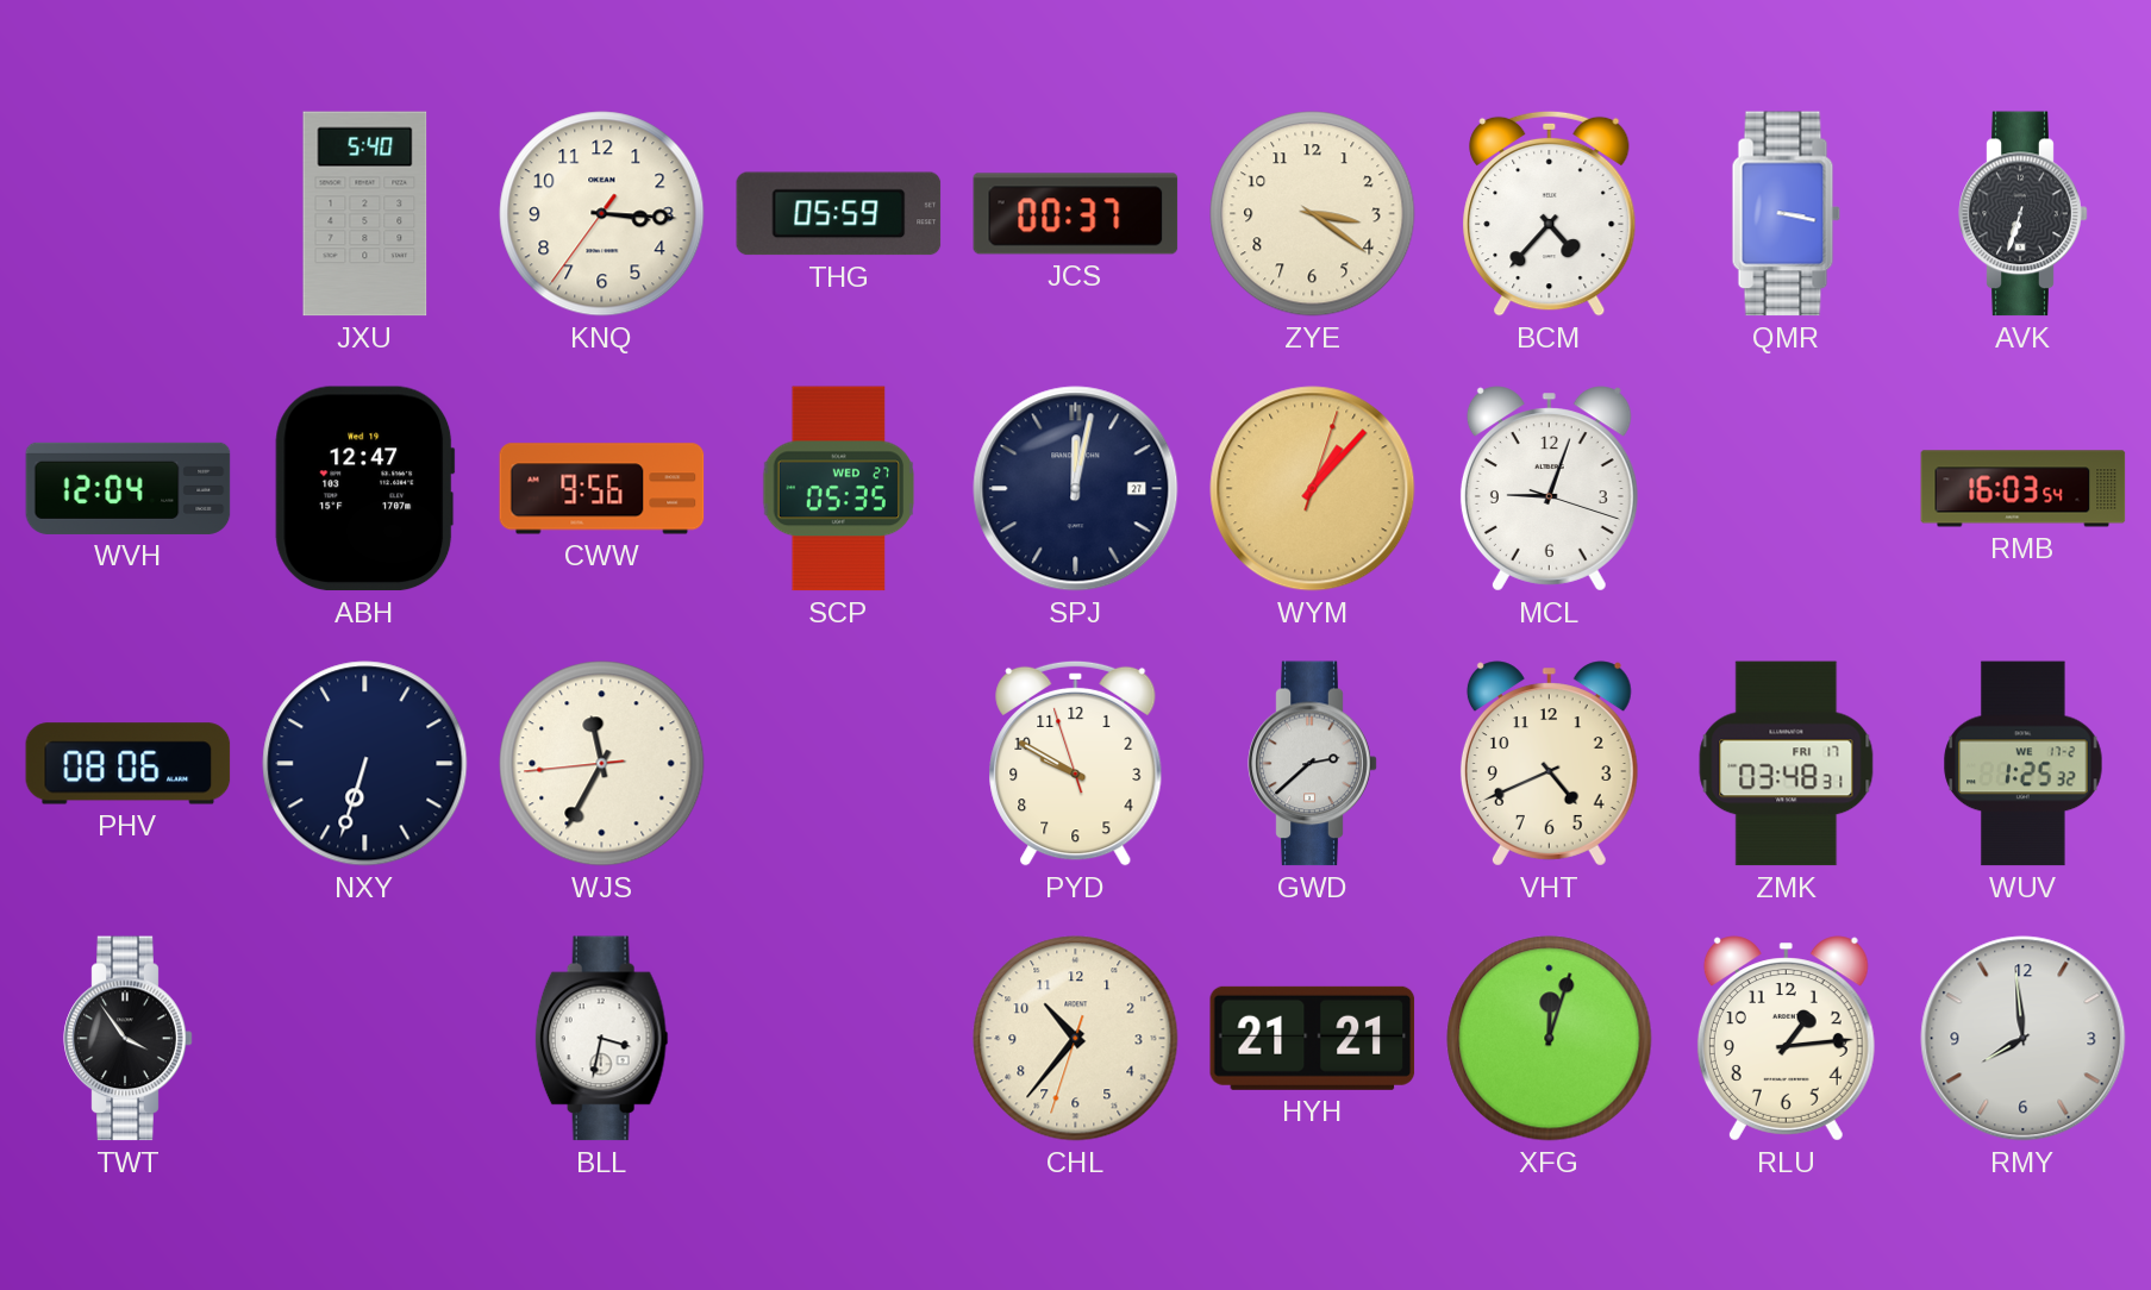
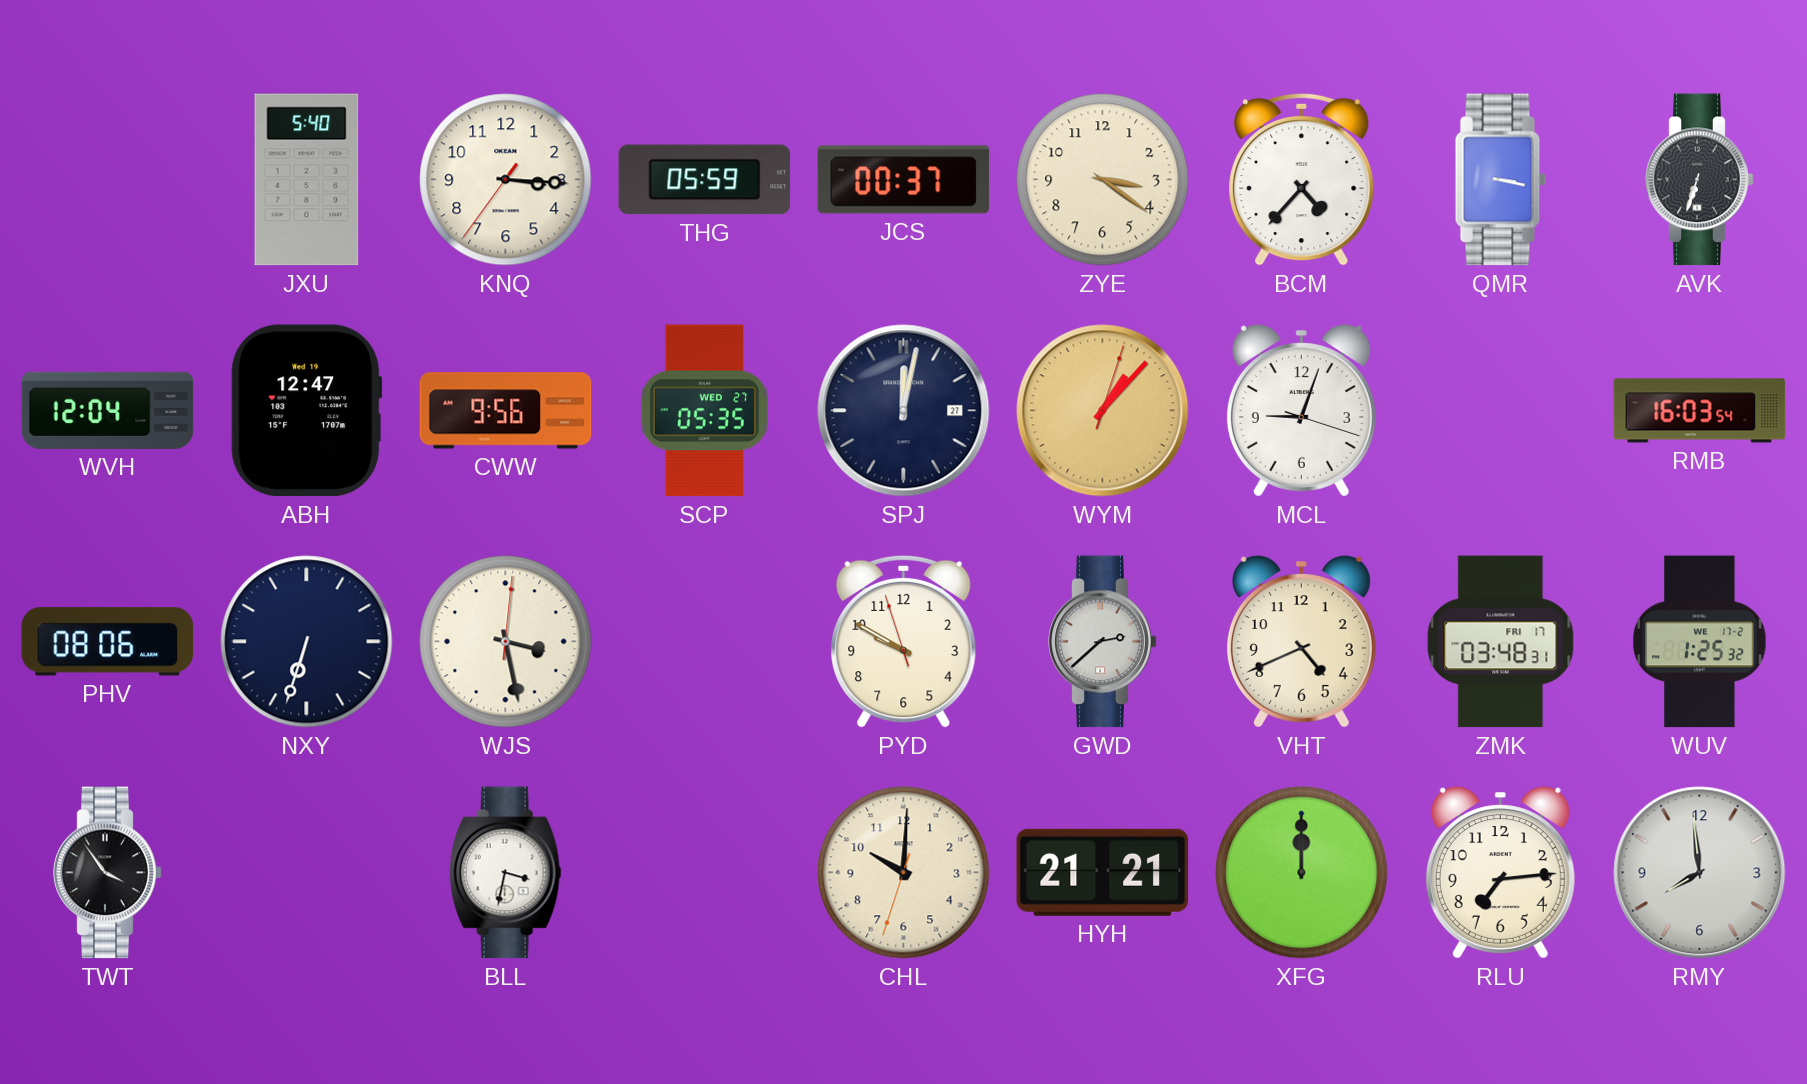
WJS: 11:34 -> 3:28 (506, 642)
CHL: 10:36 -> 10:00 (904, 873)
XFG: 12:03 -> 12:00 (1302, 873)
RLU: 1:14 -> 7:14 (1500, 873)
